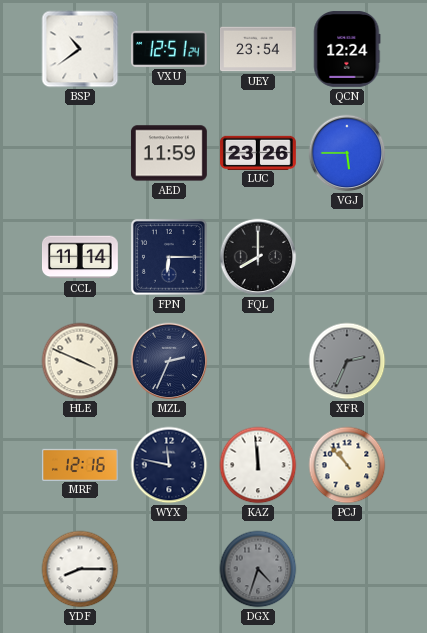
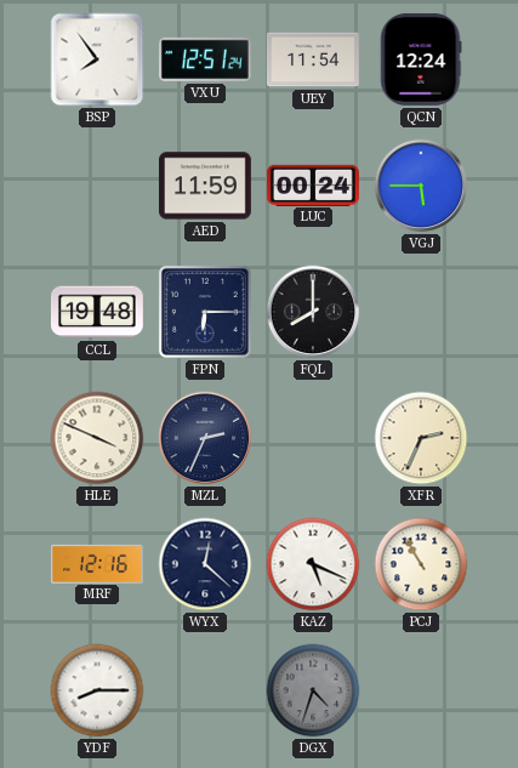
BSP: 10:39 -> 7:54 (97, 59)
UEY: 23:54 -> 11:54 (313, 59)
LUC: 23:26 -> 00:24 (313, 184)
CCL: 11:14 -> 19:48 (98, 312)
XFR dial: grey -> cream (421, 438)
WYX: 11:47 -> 12:22 (205, 564)
KAZ: 11:59 -> 5:19 (313, 564)
PCJ: 10:53 -> 10:55 (421, 564)
